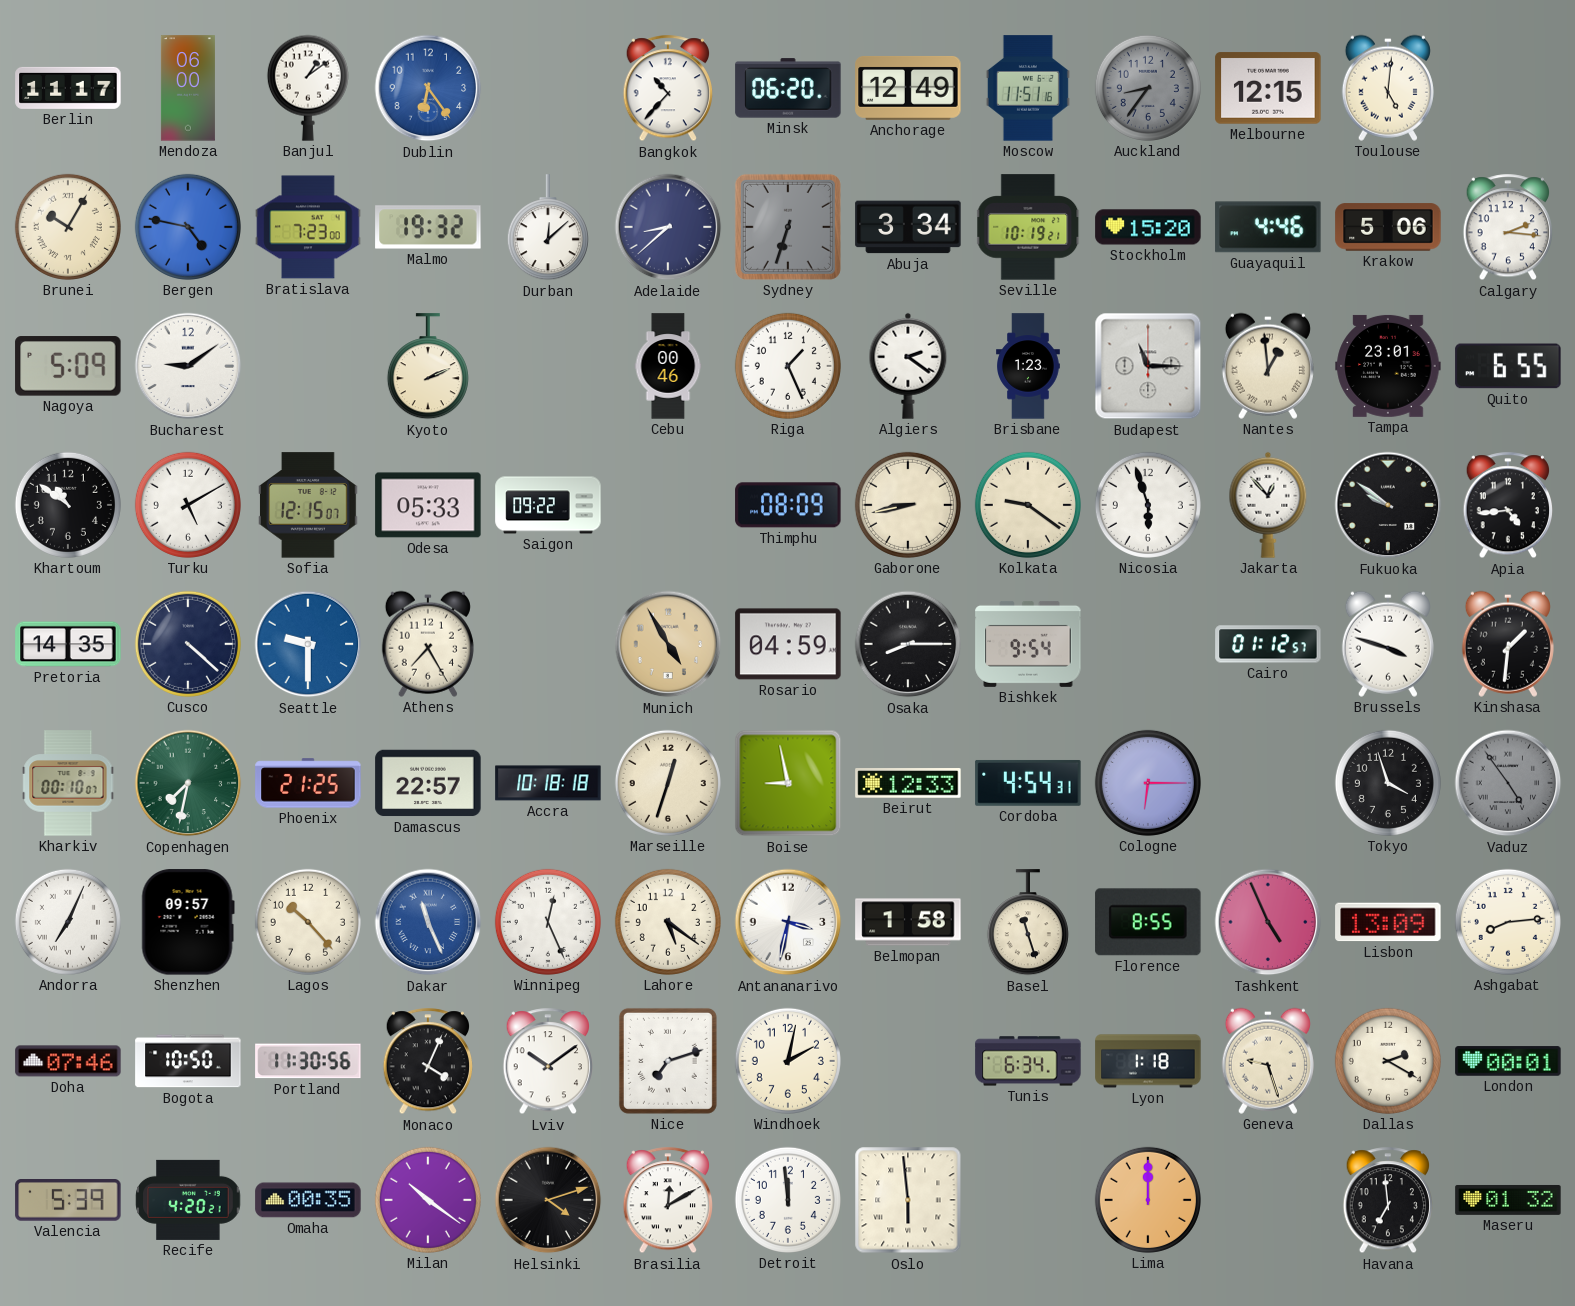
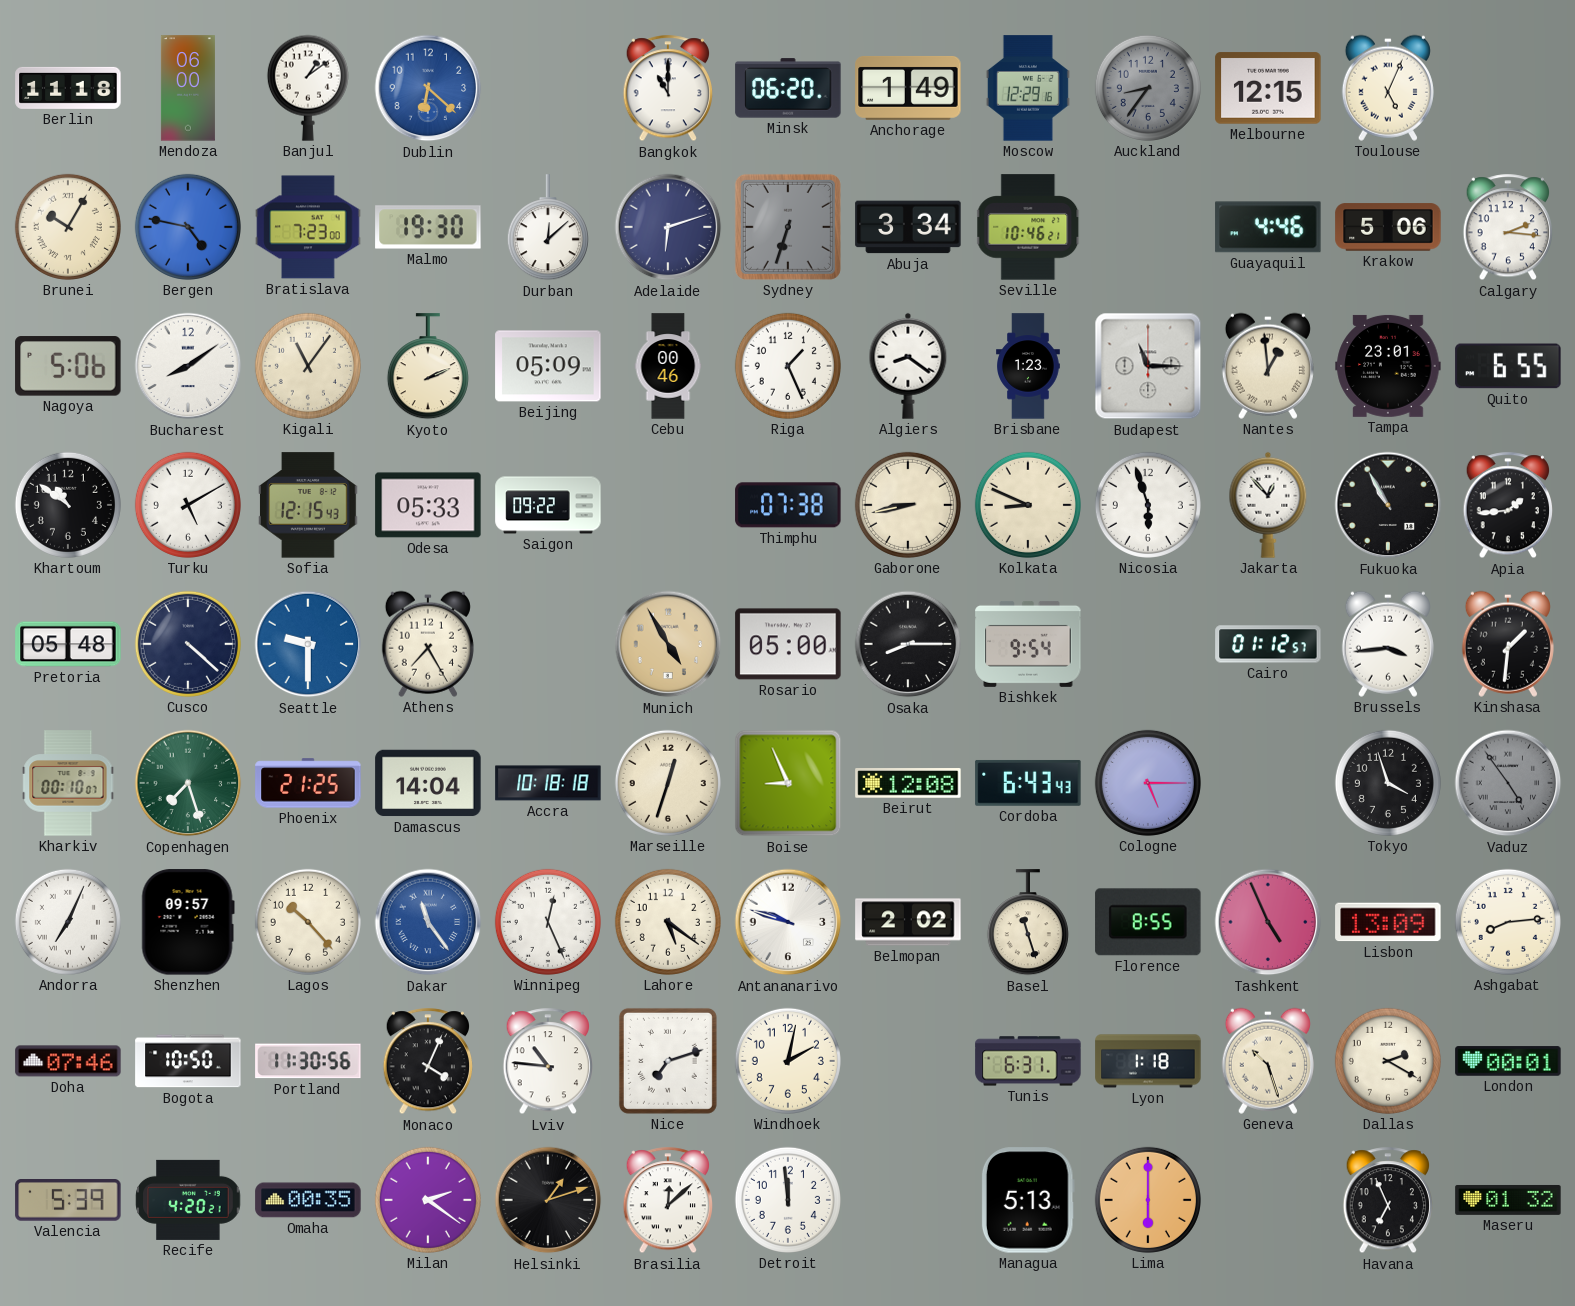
Berlin: 11:17 -> 11:18 (68, 88)
Dublin: 6:24 -> 6:22 (428, 88)
Bangkok: 10:37 -> 11:00 (667, 89)
Anchorage: 12:49 -> 1:49 (908, 88)
Moscow: 11:51 -> 12:29 (1028, 88)
Toulouse: 5:01 -> 5:04 (1388, 88)
Malmo: 19:32 -> 19:30 (428, 227)
Adelaide: 8:38 -> 6:12 (668, 227)
Seville: 10:19 -> 10:46 (1029, 227)
Stockholm: 15:20 -> none (1148, 227)
Nagoya: 5:09 -> 5:06 (68, 366)
Bucharest: 9:09 -> 8:09 (188, 366)
Kigali: none -> 11:06 (308, 366)
Beijing: none -> 05:09 (548, 366)
Algiers: 2:21 -> 8:21 (908, 366)
Sofia: 12:15:07 -> 12:15:43 (308, 505)
Thimphu: 08:09 -> 07:38 (788, 505)
Kolkata: 9:21 -> 8:49 (1028, 505)
Fukuoka: 9:51 -> 10:55 (1388, 505)
Apia: 4:44 -> 1:44 (1507, 506)
Pretoria: 14:35 -> 05:48 (68, 644)
Rosario: 04:59 -> 05:00 (788, 644)
Brussels: 3:48 -> 3:44 (1388, 644)
Copenhagen: 7:32 -> 7:27 (188, 783)
Damascus: 22:57 -> 14:04 (428, 783)
Boise: 8:58 -> 8:56 (788, 783)
Beirut: 12:33 -> 12:08 (908, 783)
Cordoba: 4:54 -> 6:43 (1028, 783)
Cologne: 6:15 -> 5:15 (1148, 783)
Dakar: 11:26 -> 11:24 (428, 922)
Antananarivo: 3:32 -> 9:48 (788, 922)
Belmopan: 1:58 -> 2:02 (908, 922)
Lviv: 10:09 -> 10:46 (547, 1062)
Tunis: 6:34 -> 6:31 (1028, 1061)
Geneva: 9:27 -> 10:27 (1268, 1061)
Milan: 10:21 -> 2:21 (428, 1200)
Helsinki: 4:12 -> 1:12 (548, 1200)
Brasilia: 12:10 -> 12:08 (667, 1201)
Oslo: 5:59 -> none (908, 1200)
Managua: none -> 5:13 (1028, 1200)
Lima: 12:00 -> 6:00 (1148, 1200)
Havana: 6:59 -> 6:56 (1387, 1201)
